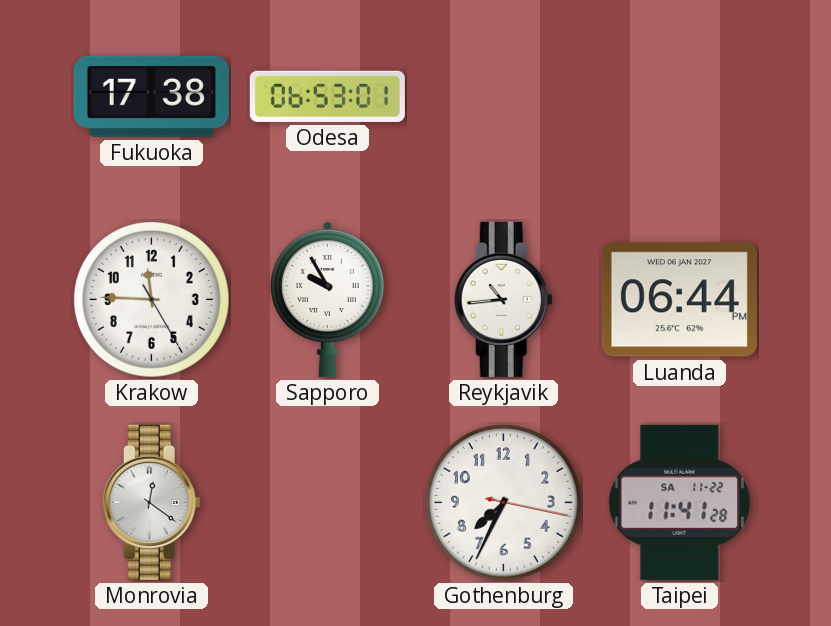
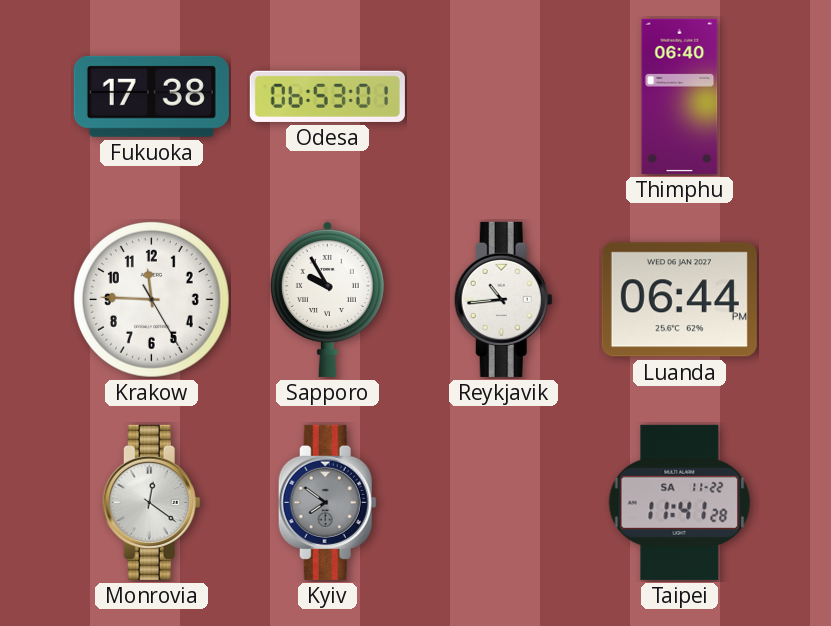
Thimphu: none -> 06:40 (680, 96)
Kyiv: none -> 7:51 (327, 502)
Gothenburg: 7:34 -> none (503, 502)
